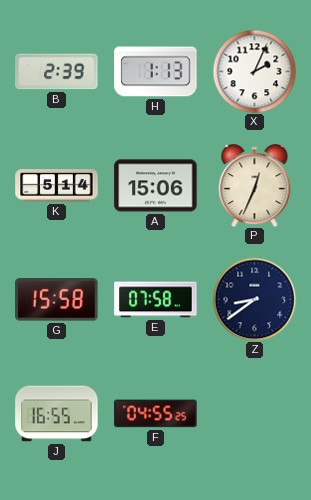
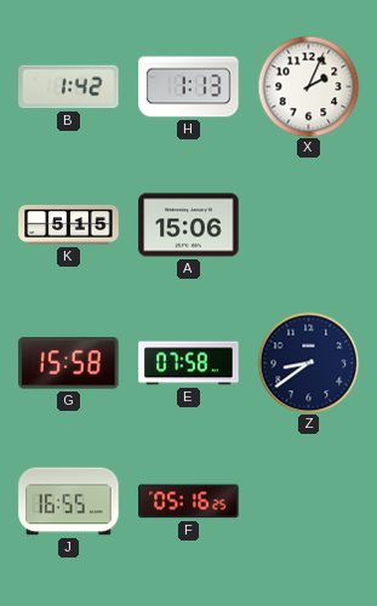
B: 2:39 -> 1:42 (69, 87)
K: 5:14 -> 5:15 (69, 225)
P: 12:34 -> none (255, 186)
F: 04:55 -> 05:16 (189, 502)
